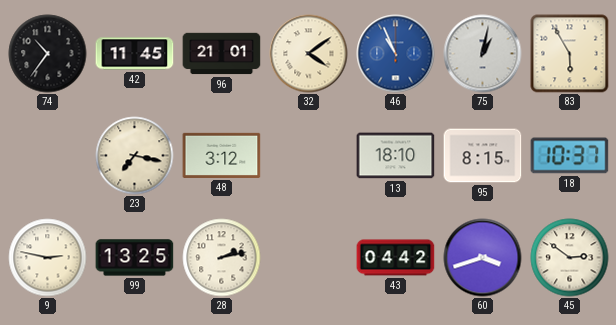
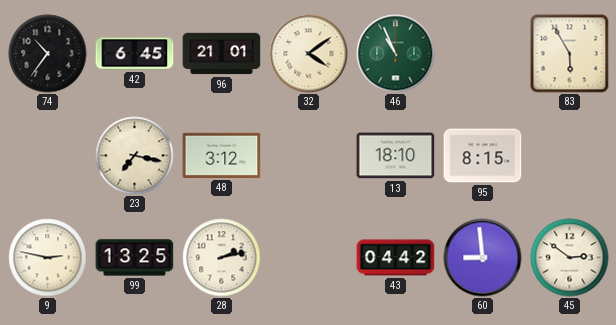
42: 11:45 -> 6:45 (135, 54)
46 dial: blue -> green (396, 54)
75: 1:02 -> none (483, 54)
18: 10:37 -> none (570, 156)
60: 3:42 -> 8:59 (483, 258)
